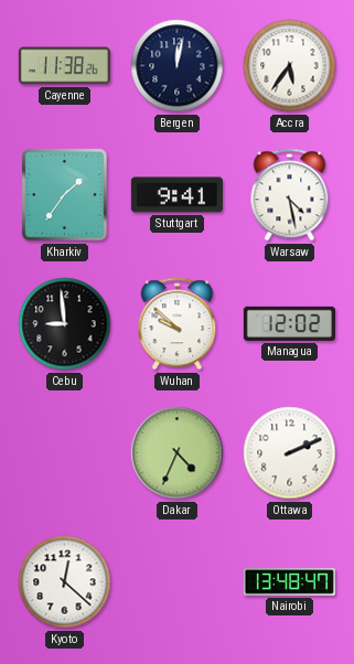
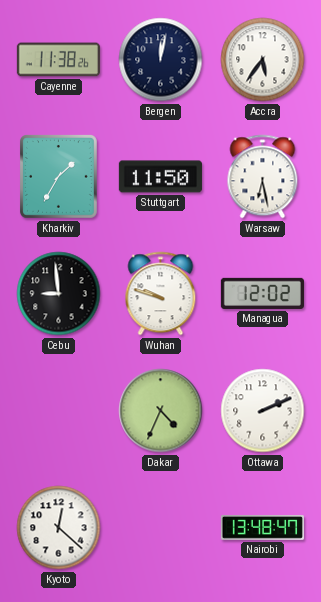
Kharkiv: 1:36 -> 1:35 (58, 176)
Stuttgart: 9:41 -> 11:50 (160, 177)
Warsaw: 4:28 -> 6:28 (263, 177)
Wuhan: 9:52 -> 9:48 (161, 294)
